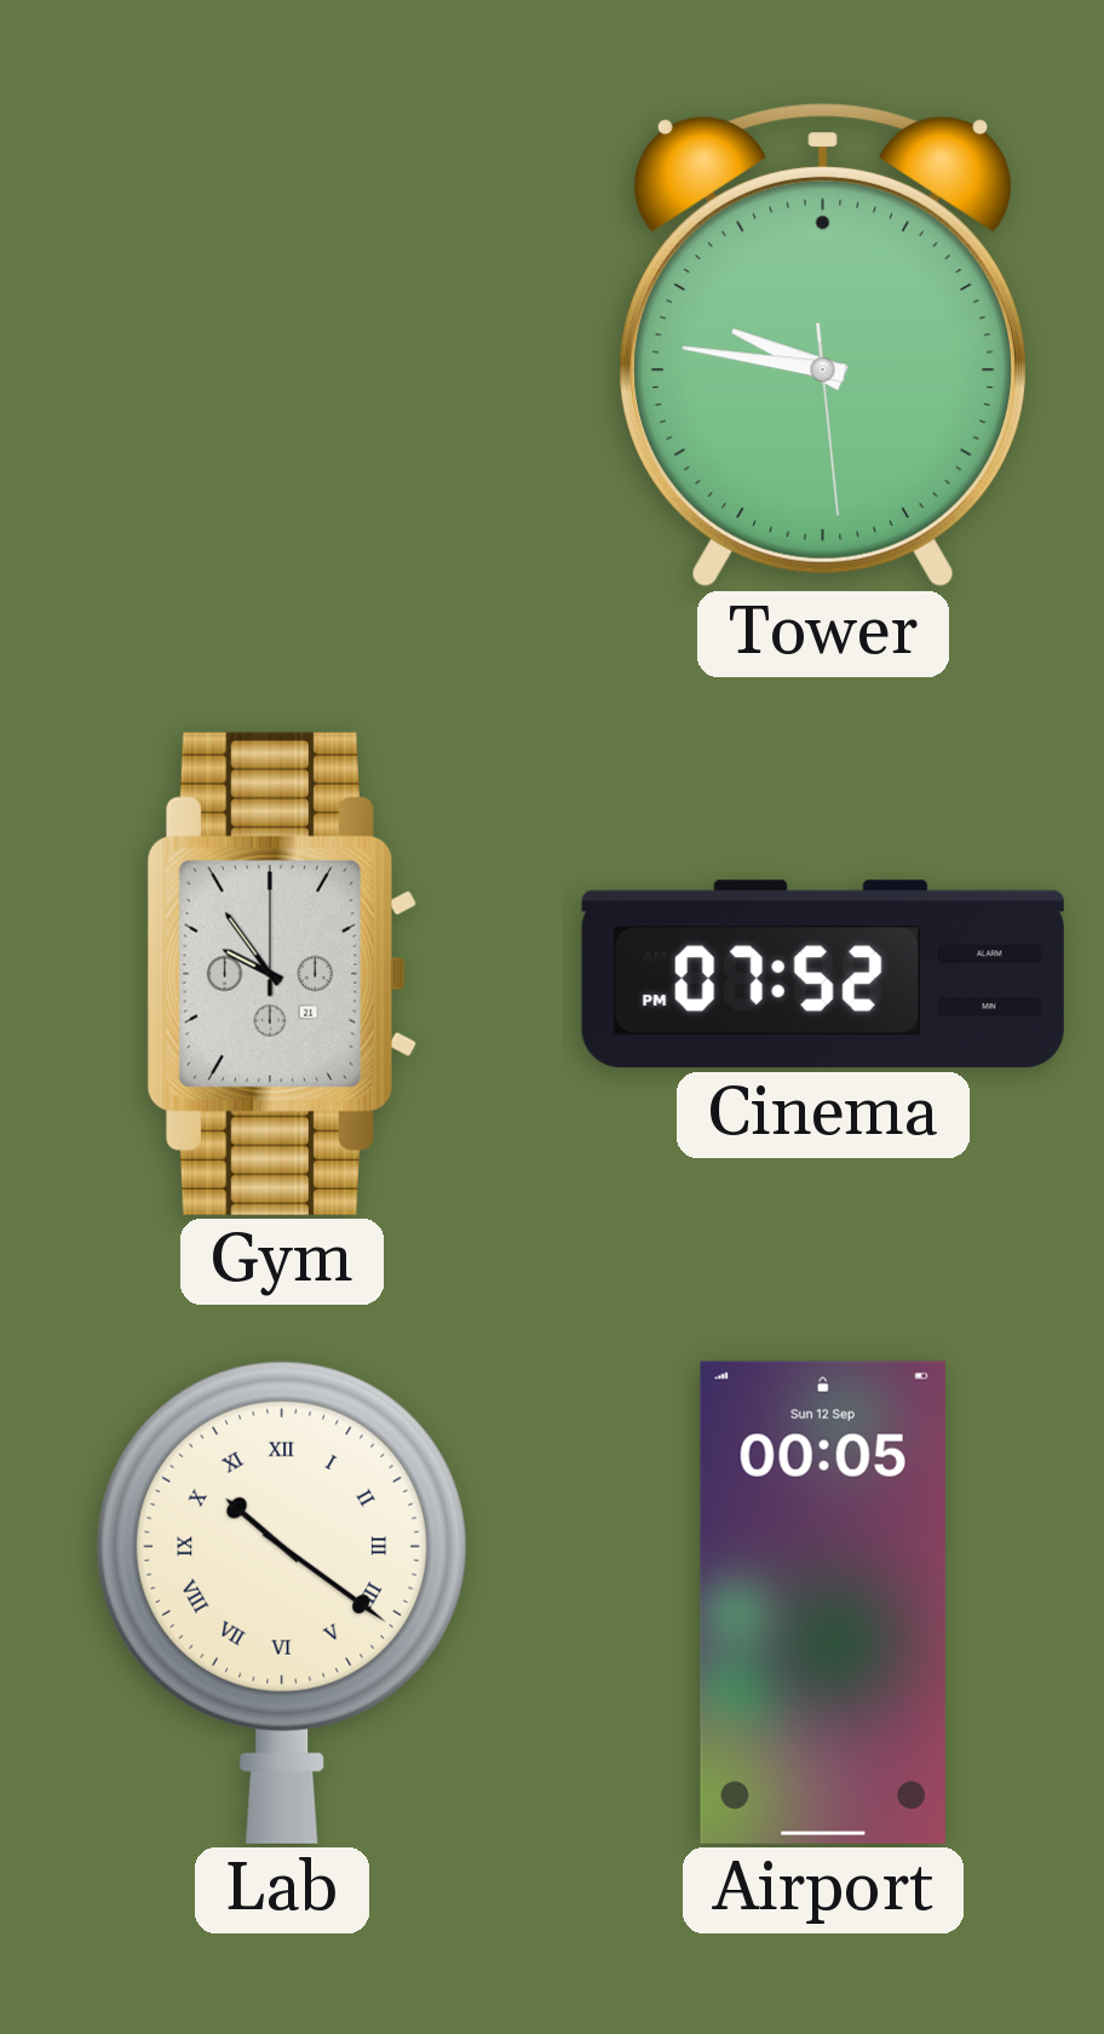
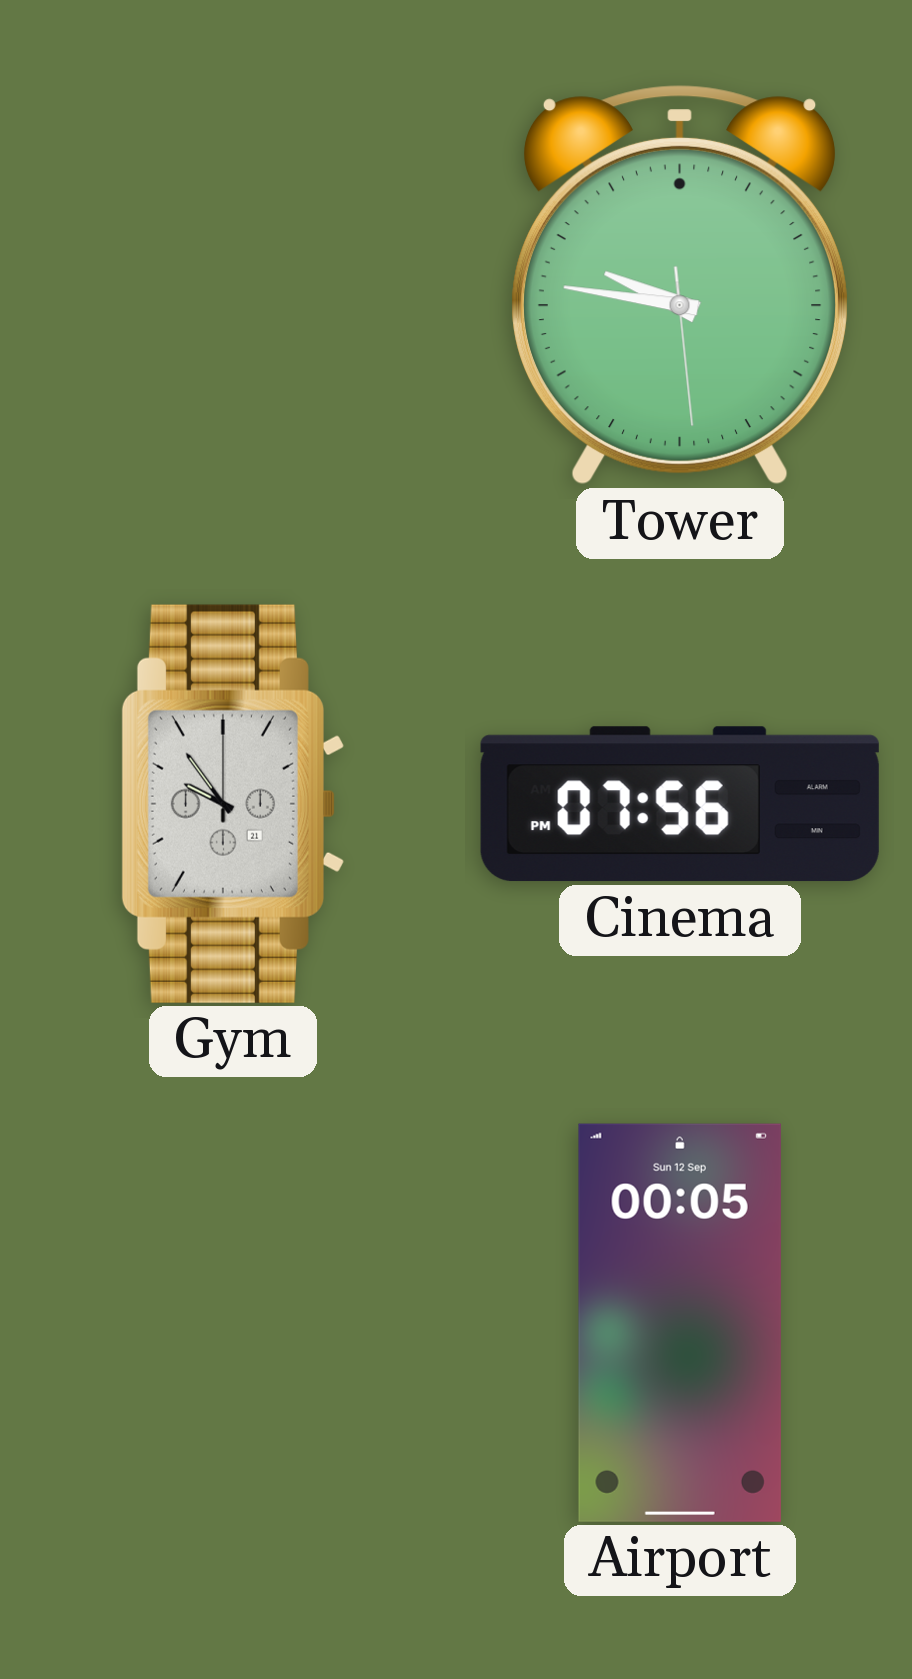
Cinema: 07:52 -> 07:56 (680, 804)
Lab: 10:21 -> none (282, 1602)
